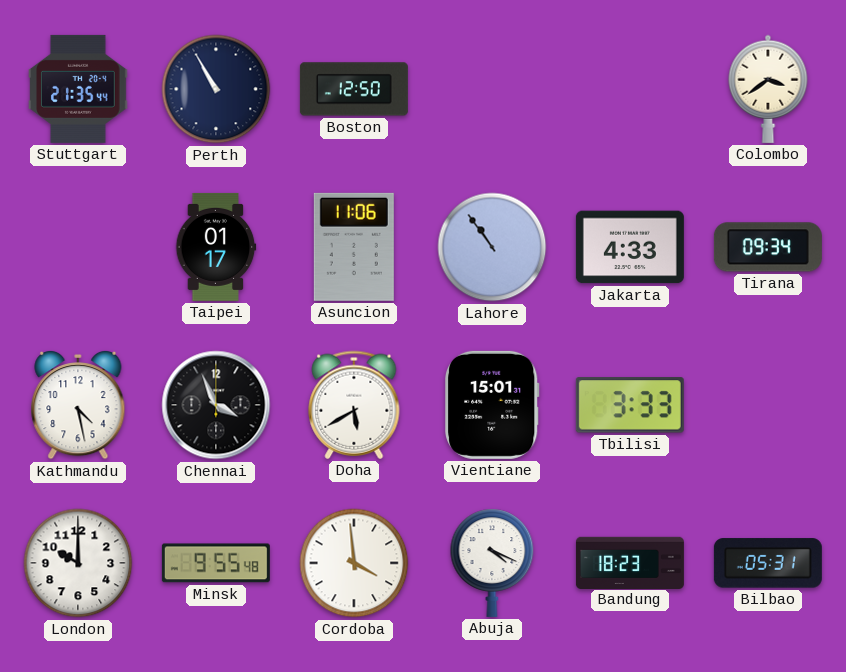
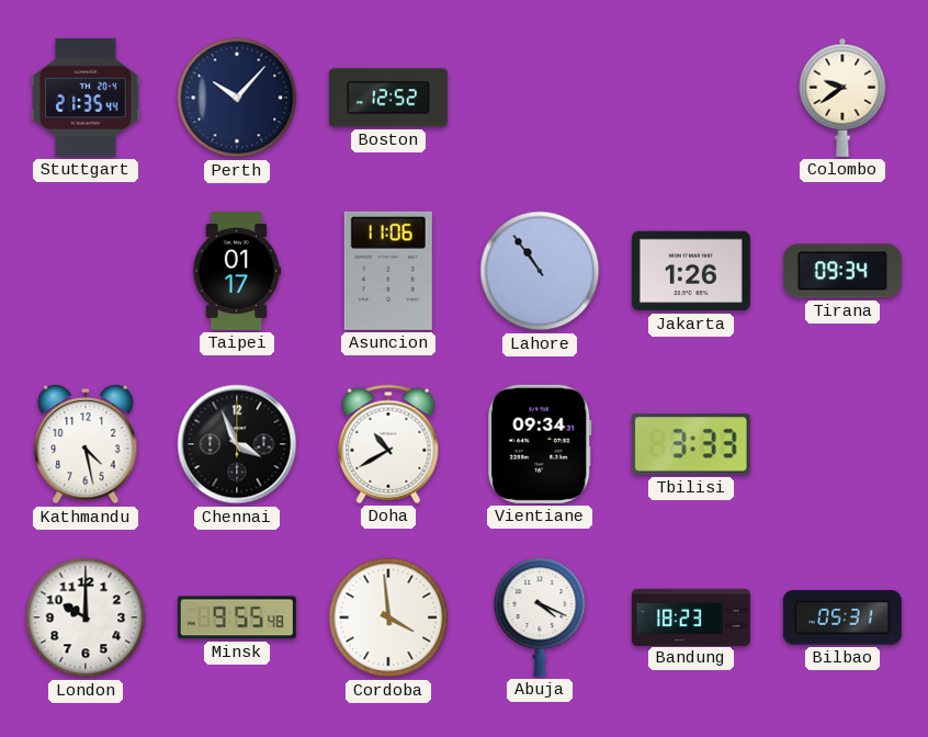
Perth: 10:55 -> 10:07 (237, 98)
Boston: 12:50 -> 12:52 (388, 98)
Colombo: 3:39 -> 9:39 (842, 98)
Jakarta: 4:33 -> 1:26 (691, 271)
Doha: 5:40 -> 10:40 (388, 444)
Vientiane: 15:01 -> 09:34 (541, 444)
